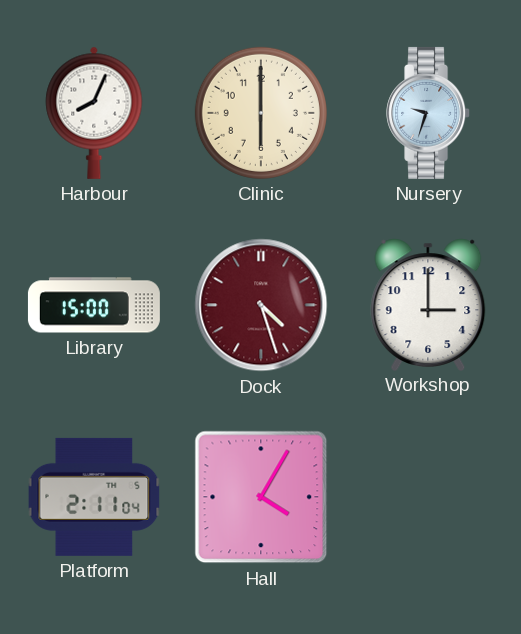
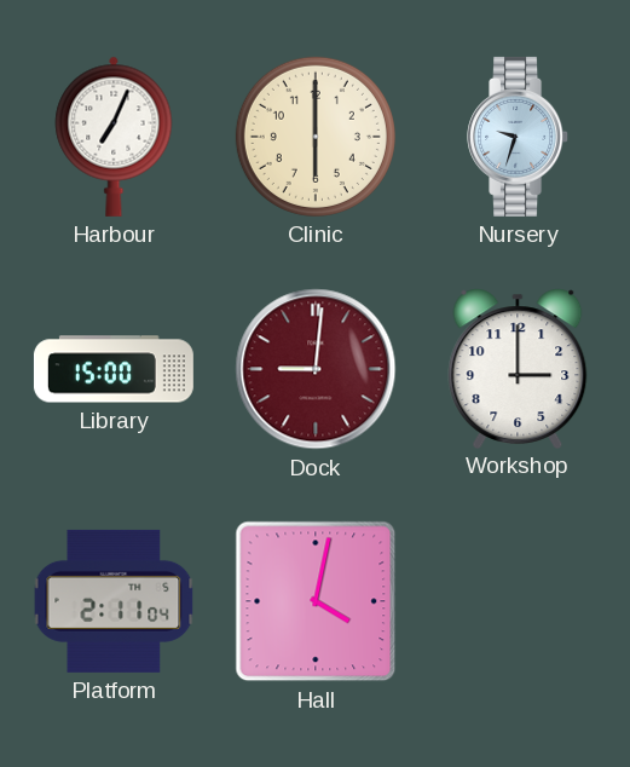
Harbour: 8:04 -> 7:04 (114, 137)
Dock: 4:27 -> 9:01 (316, 369)
Hall: 4:05 -> 4:02 (316, 601)
